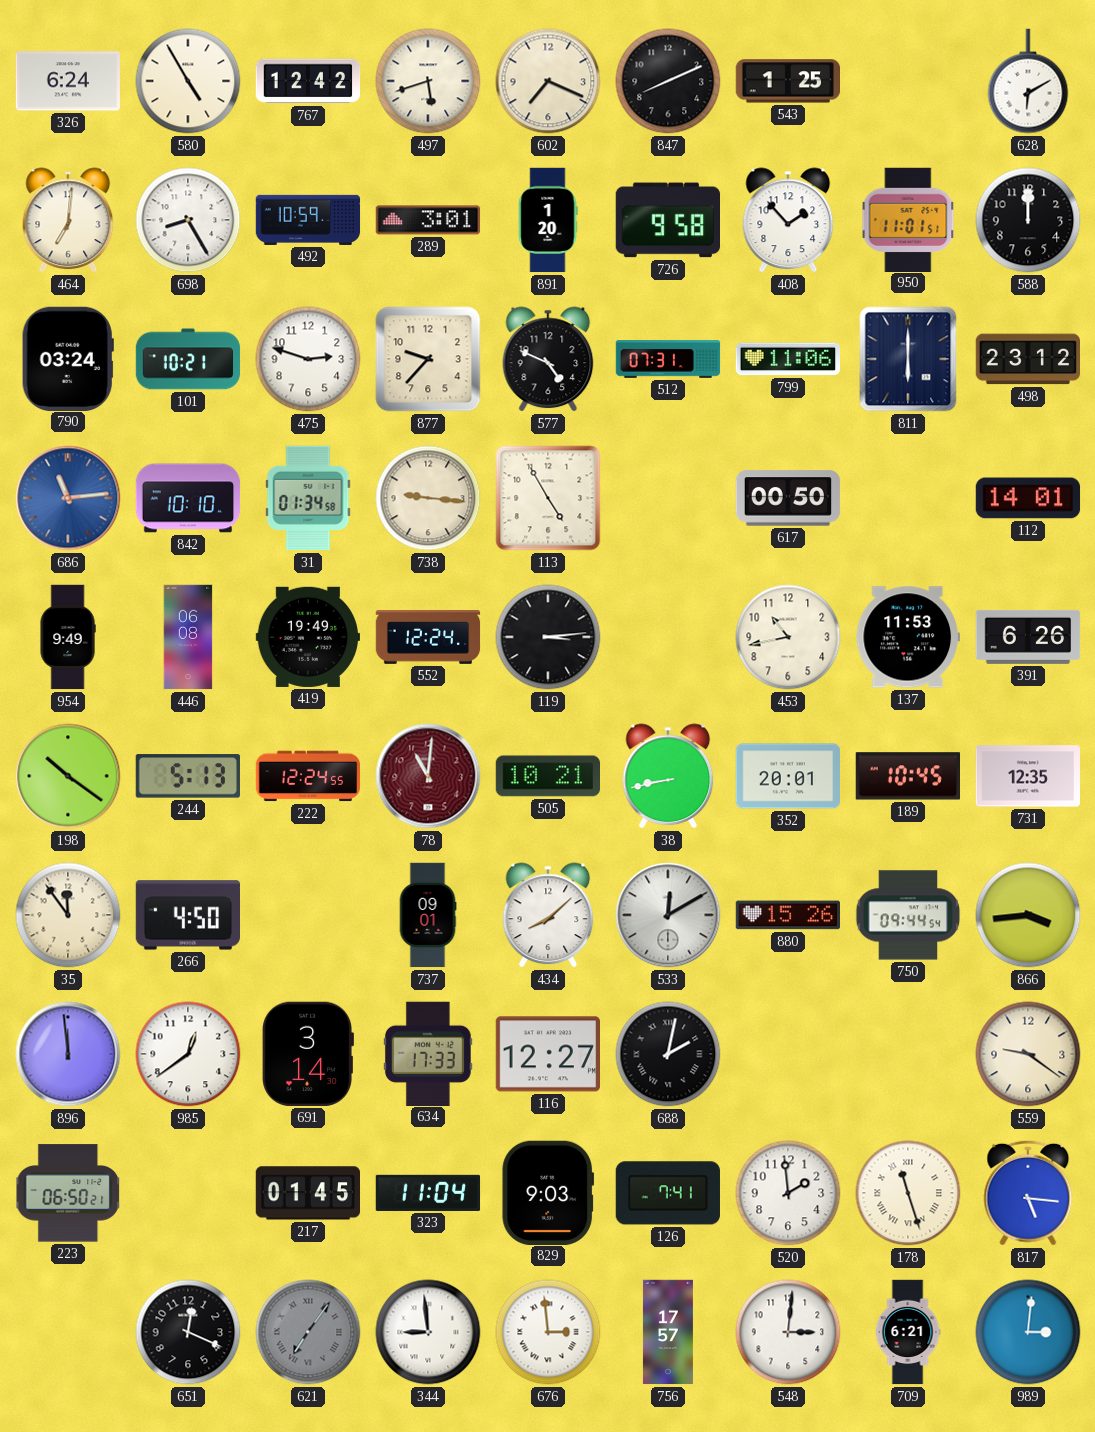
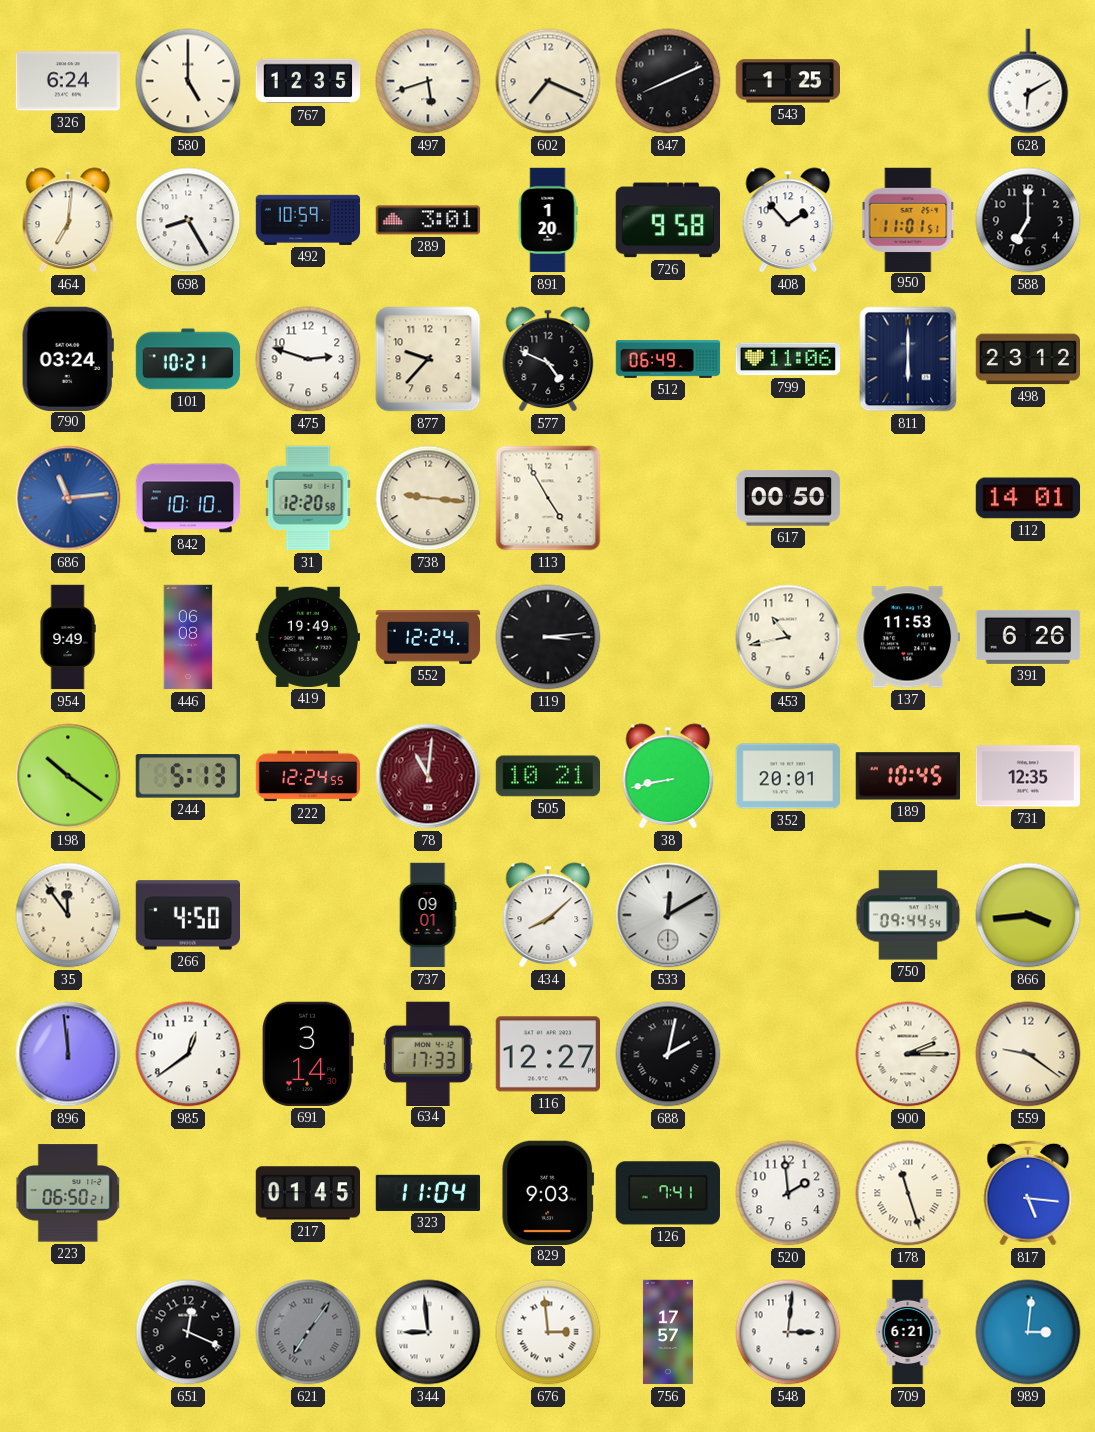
580: 4:55 -> 5:00 (188, 81)
767: 12:42 -> 12:35 (308, 81)
588: 12:00 -> 7:00 (1028, 220)
512: 07:31 -> 06:49 (668, 359)
31: 01:34 -> 12:20 (308, 498)
880: 15:26 -> none (787, 915)
900: none -> 2:15 (908, 1054)
